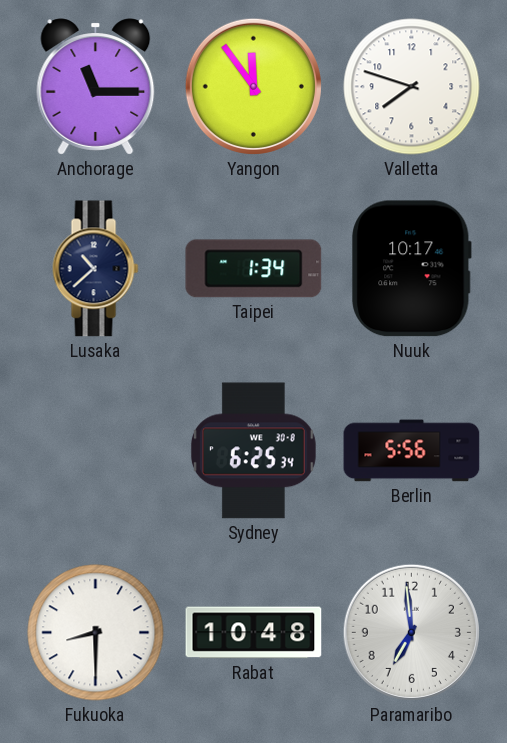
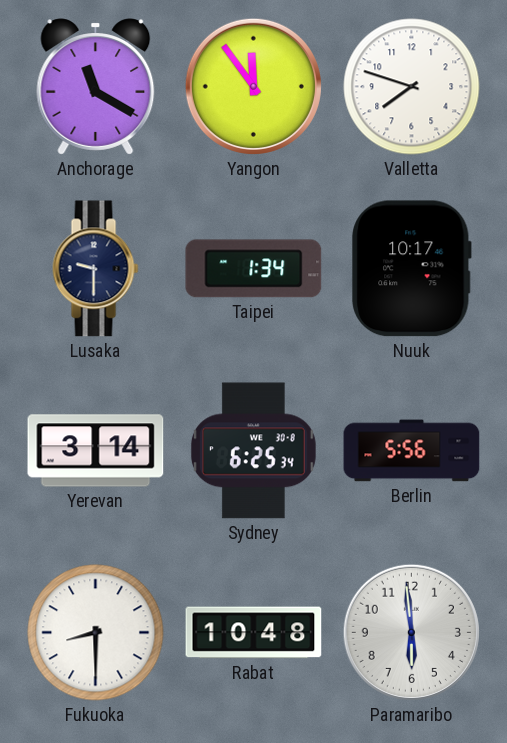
Anchorage: 11:15 -> 11:20 (96, 87)
Lusaka: 10:38 -> 9:30 (96, 269)
Yerevan: none -> 3:14 (96, 451)
Paramaribo: 6:59 -> 5:59 (411, 632)
